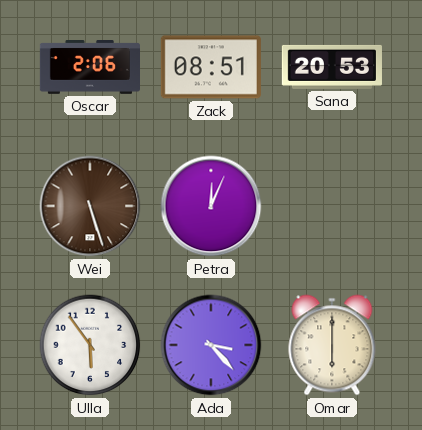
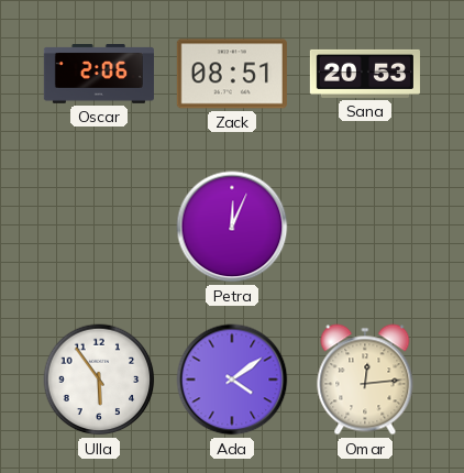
Wei: 5:27 -> none (90, 206)
Ada: 3:23 -> 4:09 (232, 380)
Omar: 6:00 -> 12:14 (365, 380)
